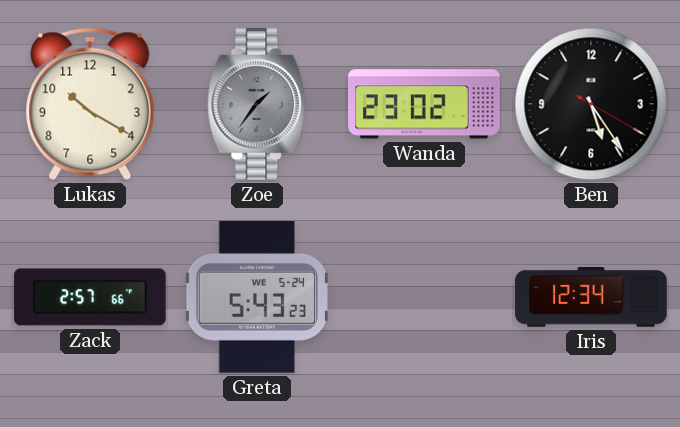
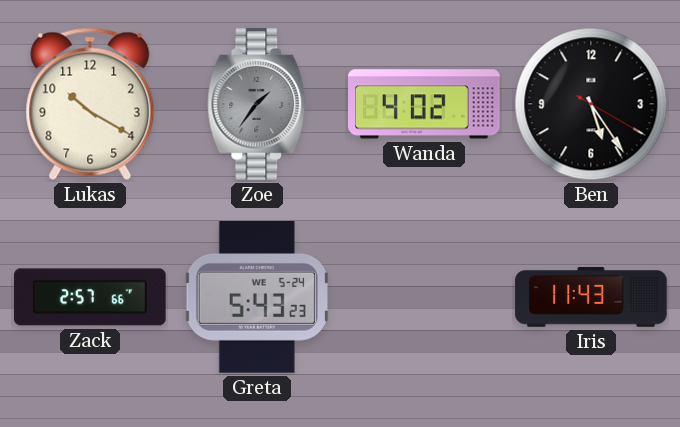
Wanda: 23:02 -> 4:02 (424, 104)
Iris: 12:34 -> 11:43 (591, 297)
